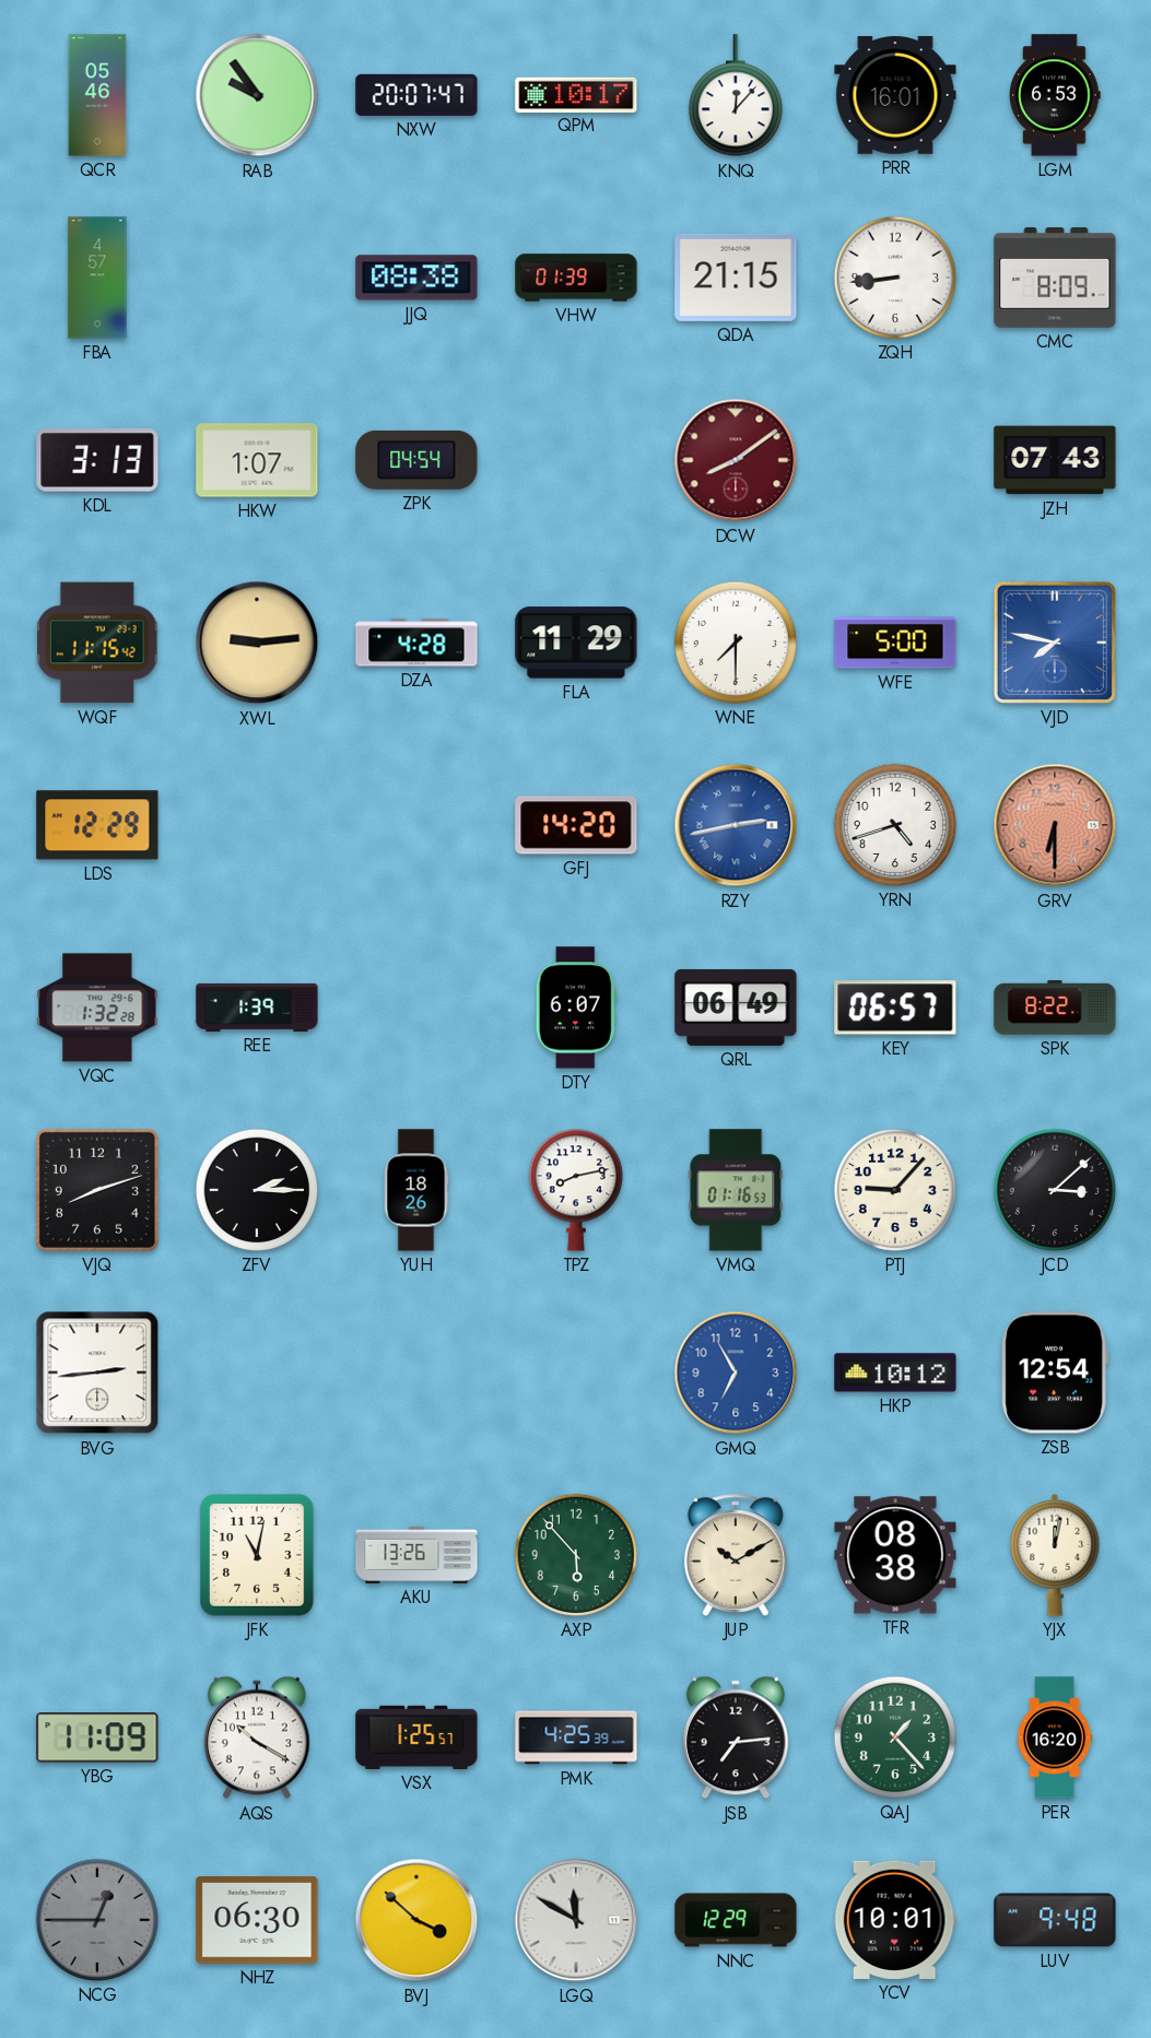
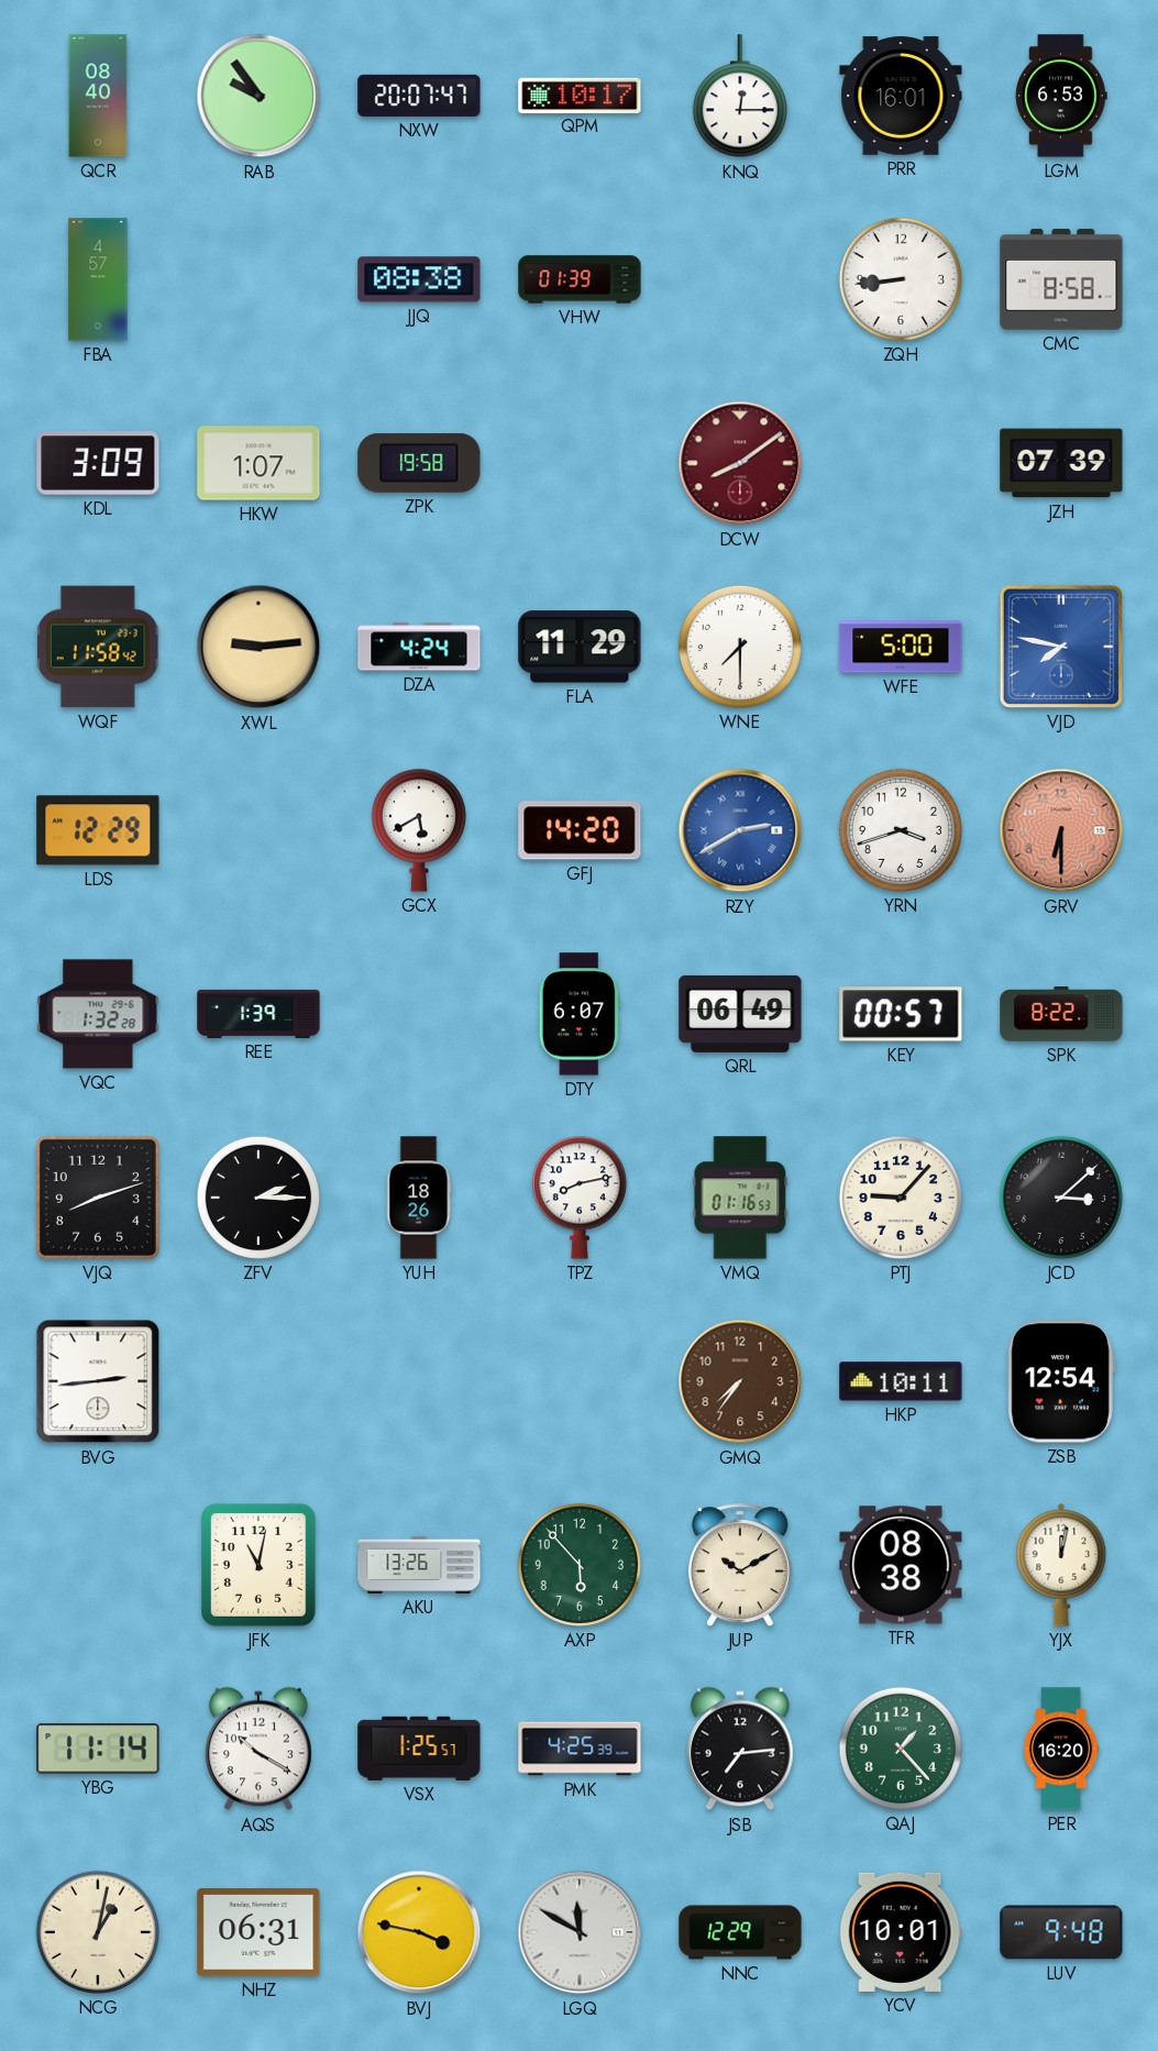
QCR: 05:46 -> 08:40 (98, 96)
KNQ: 12:07 -> 12:15 (740, 97)
QDA: 21:15 -> none (736, 278)
CMC: 8:09 -> 8:58 (1061, 279)
KDL: 3:13 -> 3:09 (98, 463)
ZPK: 04:54 -> 19:58 (419, 463)
JZH: 07:43 -> 07:39 (1061, 463)
WQF: 11:15 -> 11:58 (99, 647)
DZA: 4:28 -> 4:24 (419, 647)
GCX: none -> 5:40 (419, 830)
RZY: 2:43 -> 2:40 (740, 830)
YRN: 4:42 -> 3:42 (901, 830)
KEY: 06:57 -> 00:57 (901, 1014)
GMQ: 6:55 -> 7:36 (740, 1381)
GMQ dial: blue -> brown (740, 1381)
HKP: 10:12 -> 10:11 (901, 1381)
YBG: 11:09 -> 11:14 (98, 1749)
NCG: 12:45 -> 1:02 (98, 1932)
NCG dial: grey -> cream (98, 1932)
NHZ: 06:30 -> 06:31 (258, 1932)
BVJ: 3:52 -> 3:47 (419, 1932)
